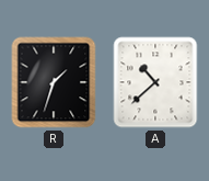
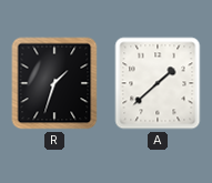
A: 10:38 -> 1:38 (158, 83)
